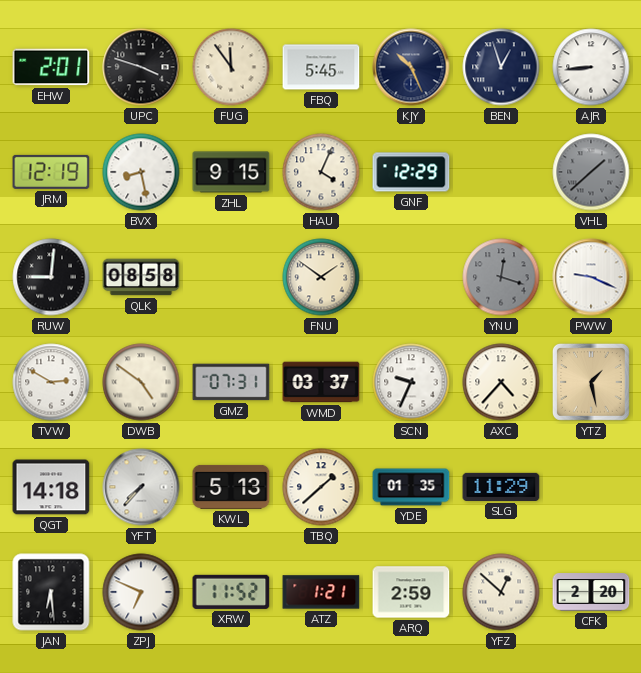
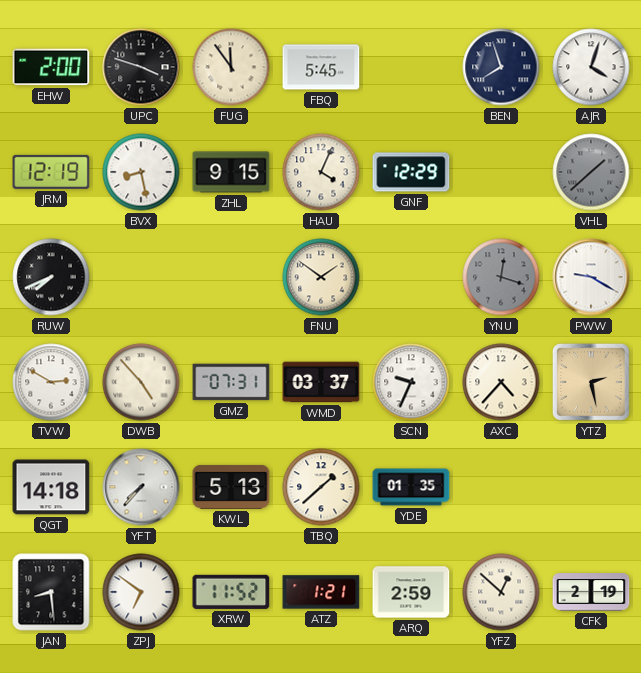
EHW: 2:01 -> 2:00 (51, 67)
KJY: 10:26 -> none (411, 67)
BEN: 12:57 -> 7:57 (501, 67)
AJR: 8:44 -> 4:03 (591, 67)
RUW: 9:01 -> 7:41 (51, 277)
QLK: 08:58 -> none (141, 277)
PWW: 9:19 -> 9:20 (591, 277)
DWB: 4:51 -> 4:53 (141, 382)
YTZ: 1:28 -> 2:28 (591, 382)
SLG: 11:29 -> none (501, 487)
JAN: 6:29 -> 8:29 (51, 592)
ZPJ: 6:49 -> 6:51 (141, 592)
CFK: 2:20 -> 2:19 (591, 592)
